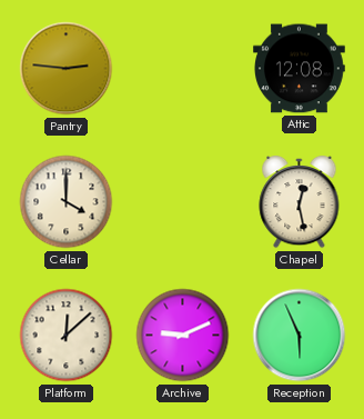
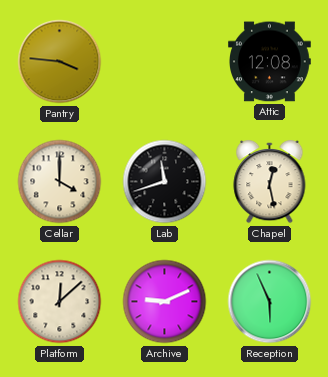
Pantry: 2:46 -> 3:46 (60, 62)
Lab: none -> 11:42 (165, 182)
